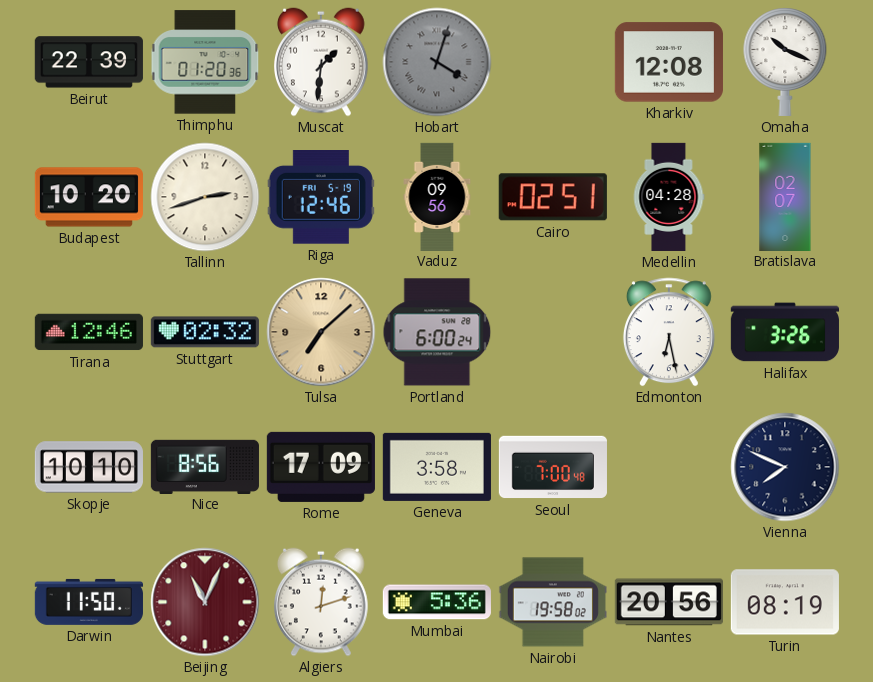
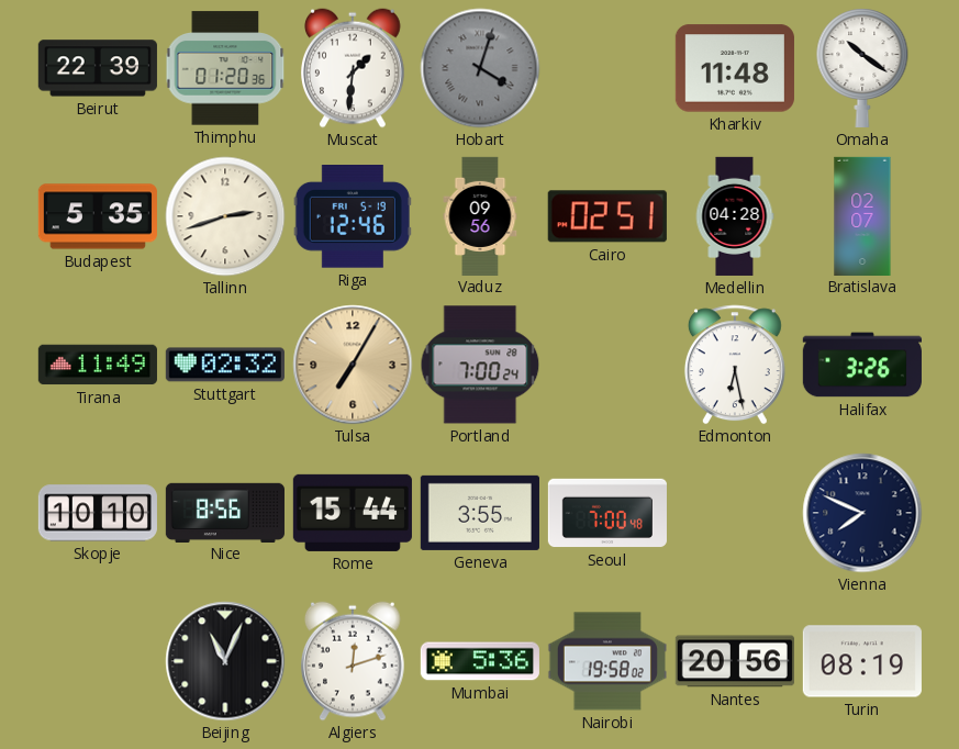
Kharkiv: 12:08 -> 11:48 (735, 68)
Omaha: 10:19 -> 10:21 (862, 68)
Budapest: 10:20 -> 5:35 (98, 216)
Tirana: 12:46 -> 11:49 (98, 365)
Tulsa: 7:08 -> 7:05 (353, 365)
Portland: 6:00 -> 7:00 (480, 365)
Rome: 17:09 -> 15:44 (353, 513)
Geneva: 3:58 -> 3:55 (480, 513)
Darwin: 11:50 -> none (89, 602)
Beijing dial: burgundy -> black (225, 661)
